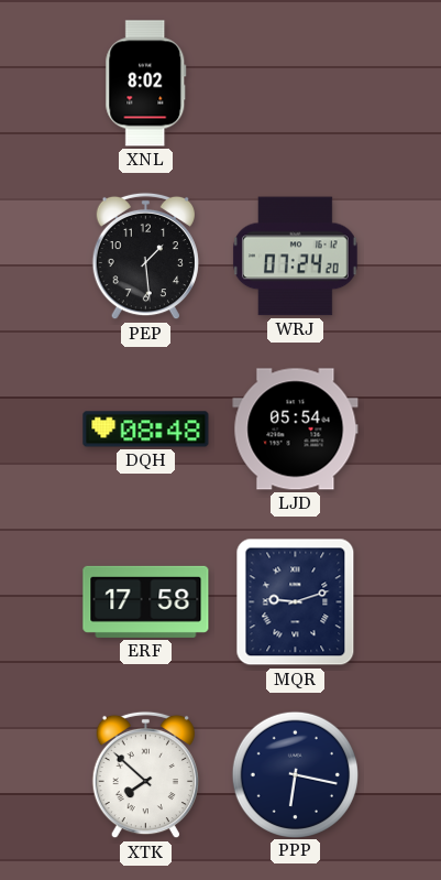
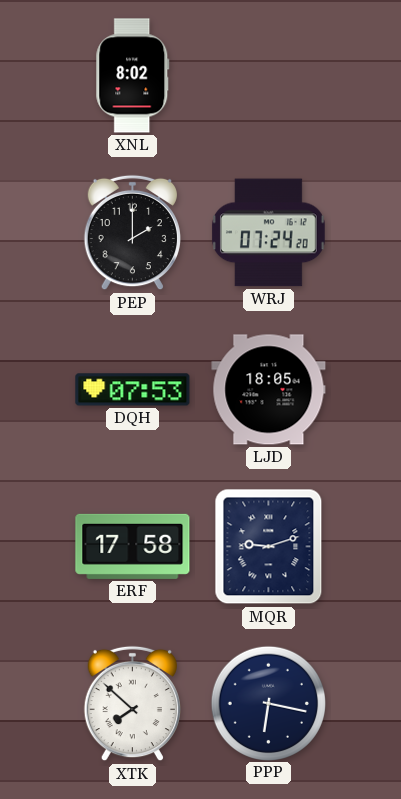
PEP: 1:29 -> 2:00 (132, 233)
DQH: 08:48 -> 07:53 (133, 390)
LJD: 05:54 -> 18:05 (269, 390)
